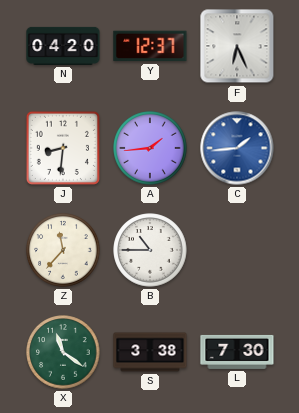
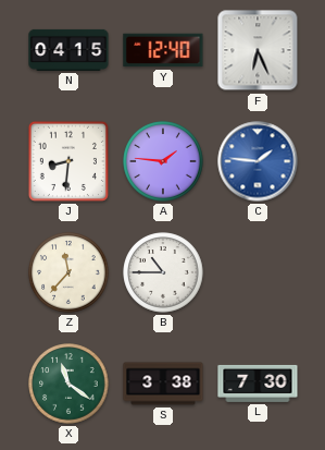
N: 04:20 -> 04:15 (68, 50)
Y: 12:37 -> 12:40 (163, 50)
A: 1:44 -> 1:46 (163, 161)
C: 1:44 -> 1:46 (258, 161)
